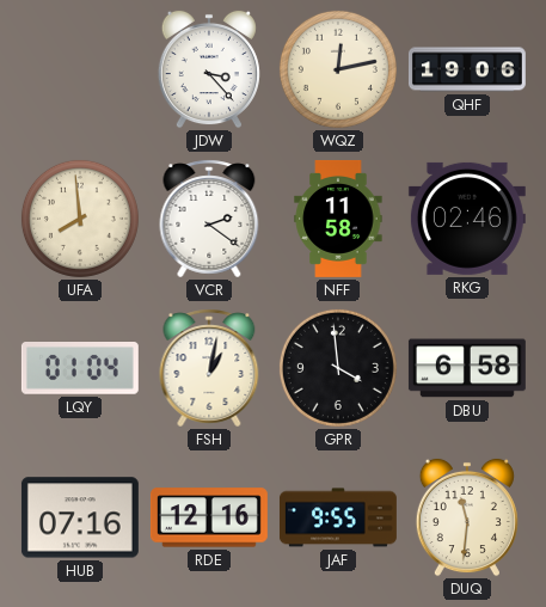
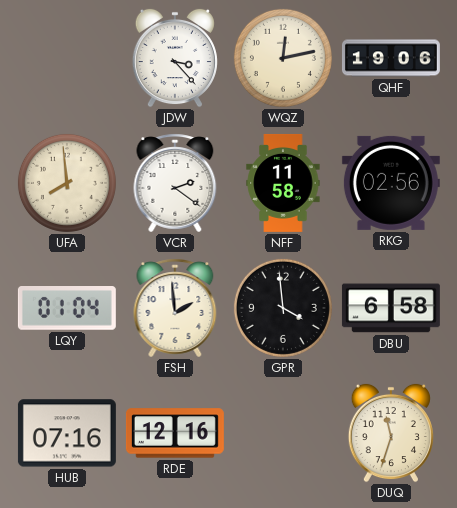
RKG: 02:46 -> 02:56 (391, 183)
FSH: 1:02 -> 1:59 (175, 308)
JAF: 9:55 -> none (338, 517)
DUQ: 11:31 -> 11:33 (391, 433)
